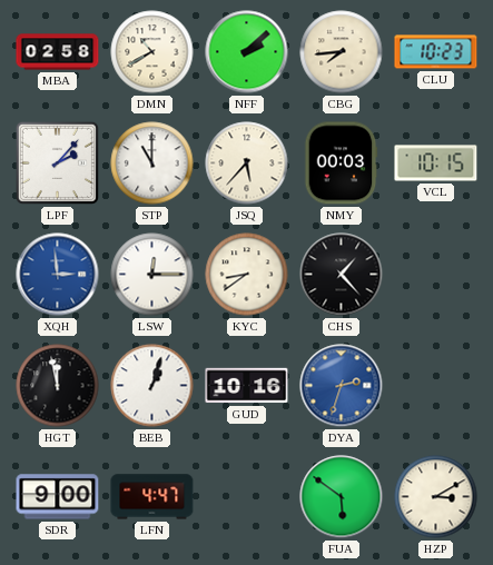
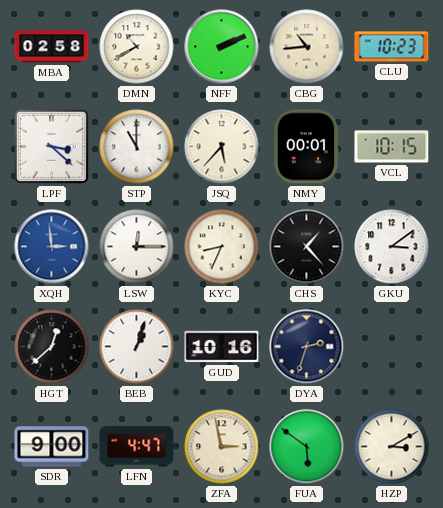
NFF: 2:08 -> 2:11 (222, 47)
CBG: 7:44 -> 10:44 (307, 47)
LPF: 2:07 -> 3:22 (51, 146)
NMY: 00:03 -> 00:01 (306, 147)
KYC: 8:39 -> 8:34 (222, 247)
GKU: none -> 3:09 (392, 247)
HGT: 11:58 -> 12:38 (52, 347)
DYA dial: blue -> navy (307, 347)
ZFA: none -> 2:58 (222, 447)
